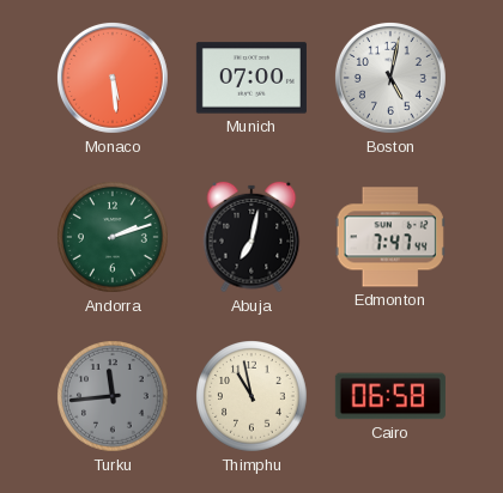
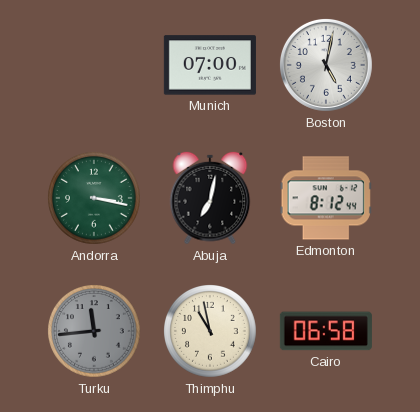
Monaco: 5:29 -> none (113, 78)
Andorra: 2:12 -> 3:17 (95, 199)
Edmonton: 7:47 -> 8:12 (326, 198)
